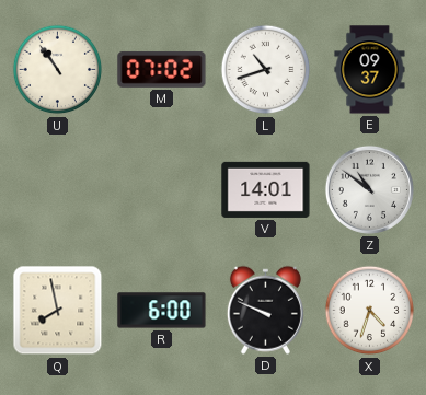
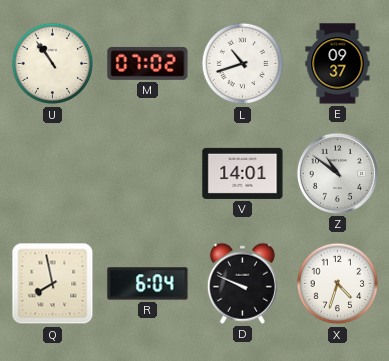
R: 6:00 -> 6:04 (148, 284)
